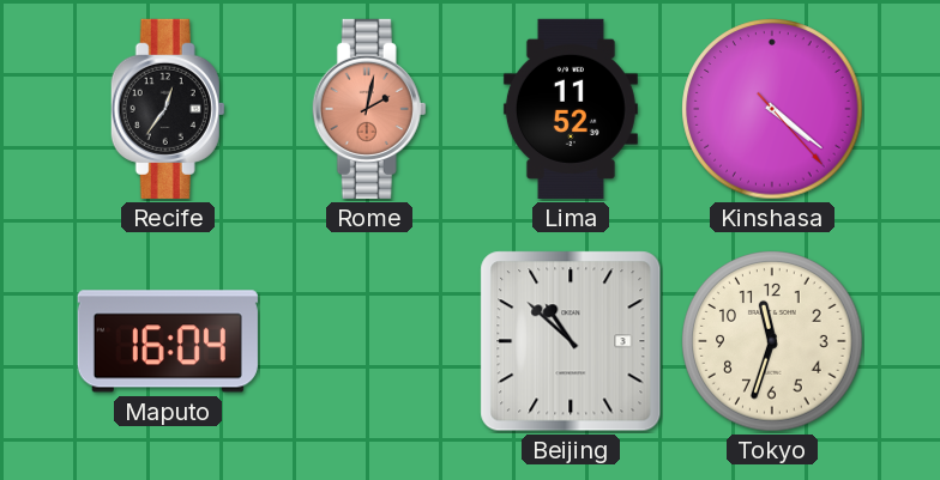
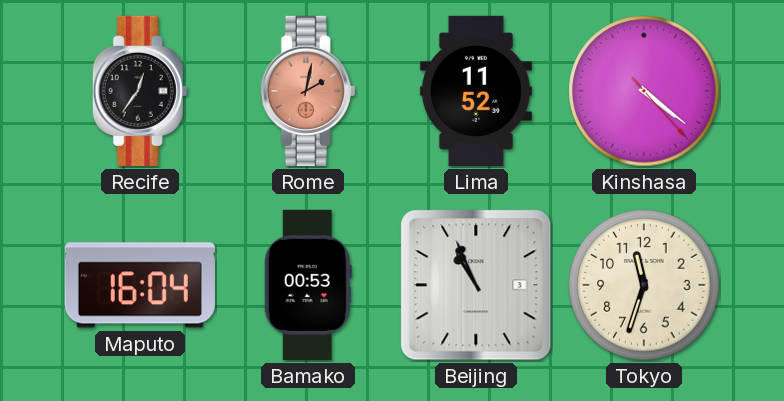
Bamako: none -> 00:53 (308, 285)
Beijing: 10:52 -> 10:56 (476, 285)
